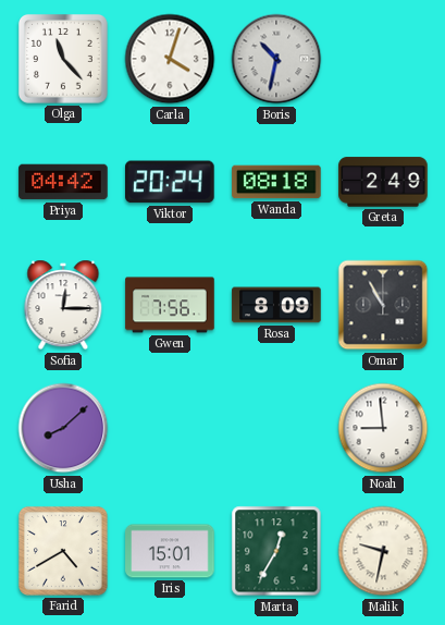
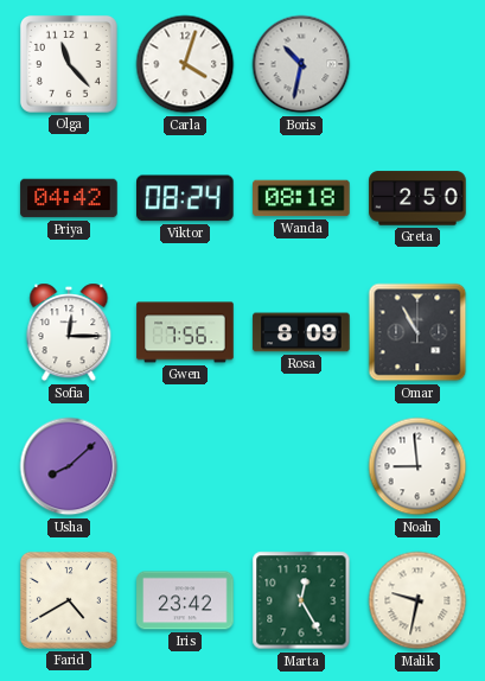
Viktor: 20:24 -> 08:24 (186, 198)
Greta: 2:49 -> 2:50 (417, 198)
Iris: 15:01 -> 23:42 (185, 600)
Marta: 12:35 -> 12:25 (301, 600)
